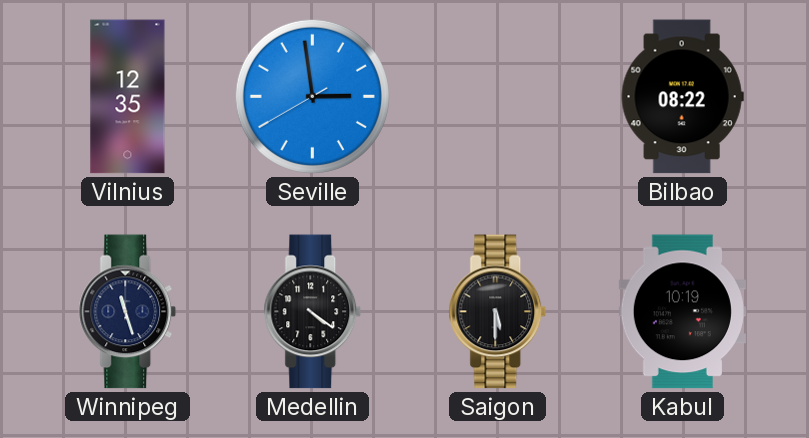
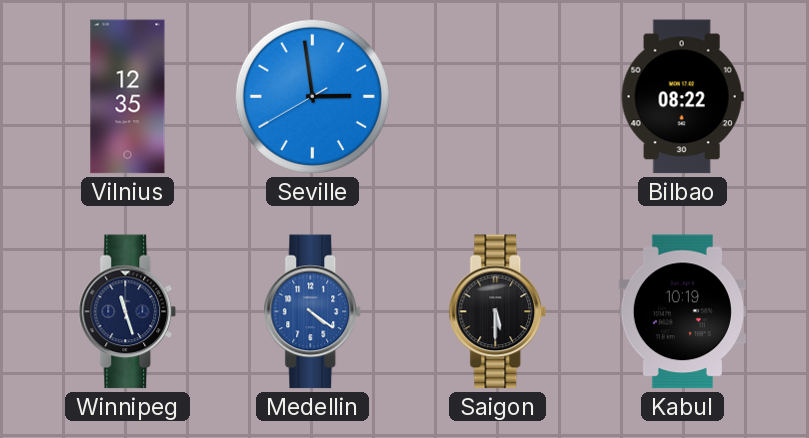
Medellin dial: black -> blue (313, 312)
